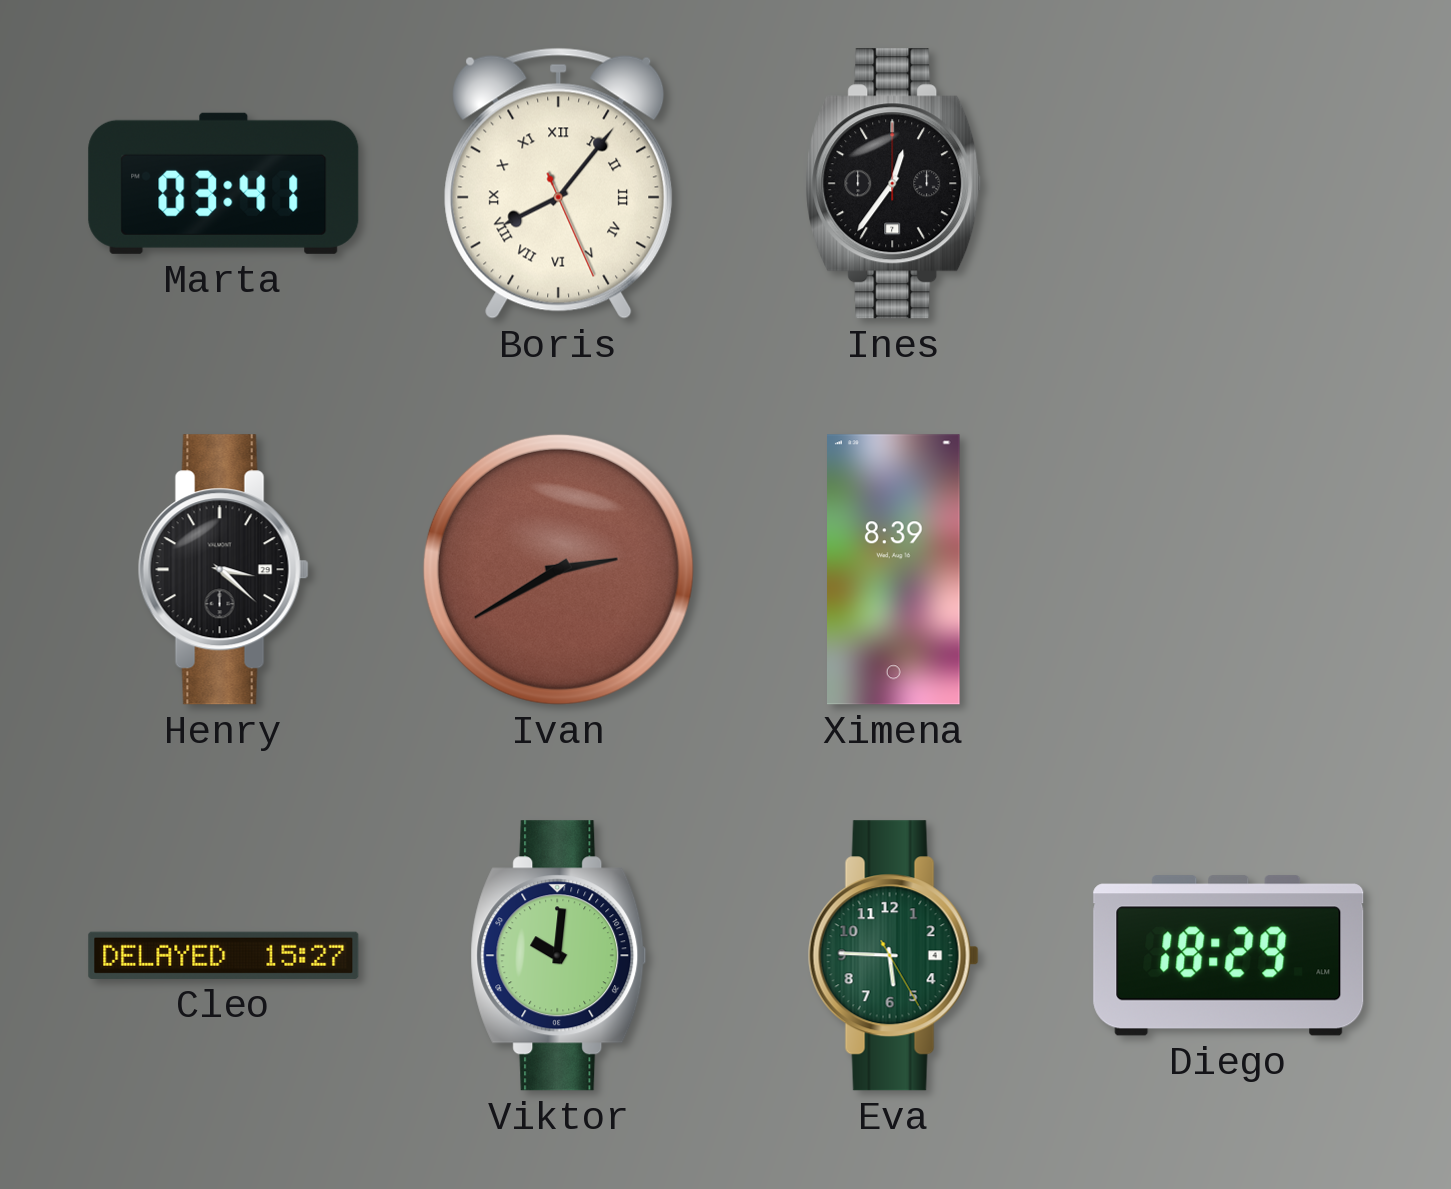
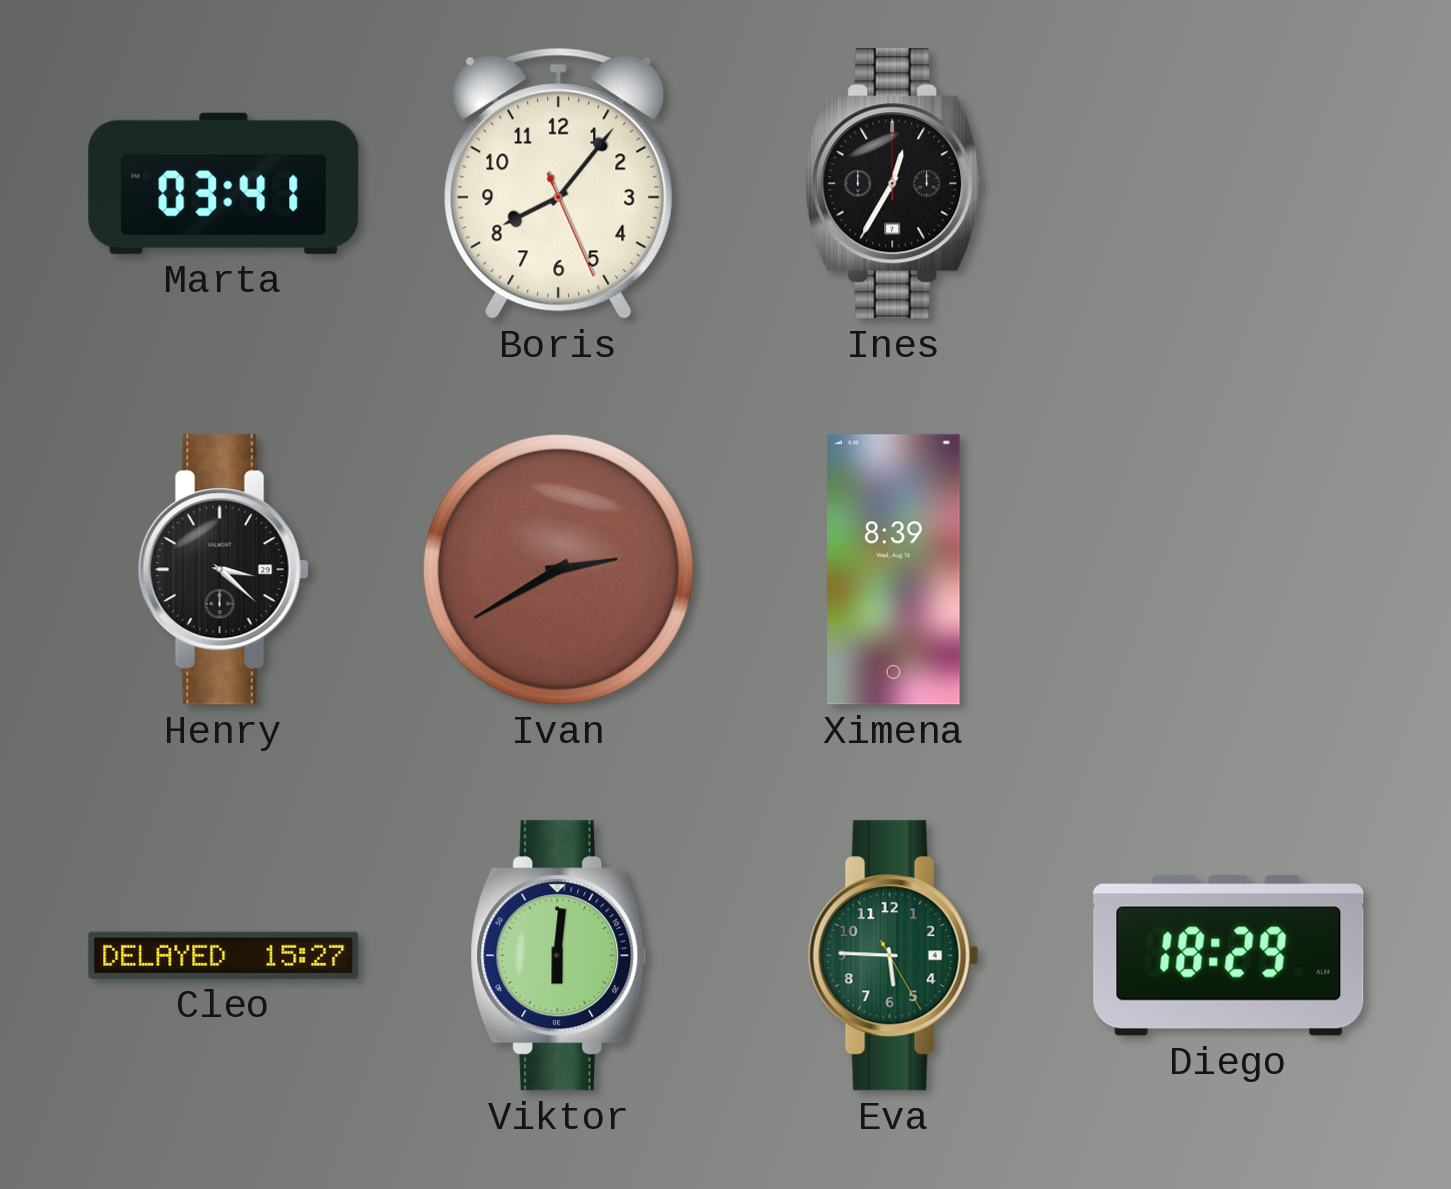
Boris numerals: Roman -> Arabic (559, 183)
Ines: 12:36 -> 12:35 (894, 184)
Viktor: 10:01 -> 6:01 (559, 956)
